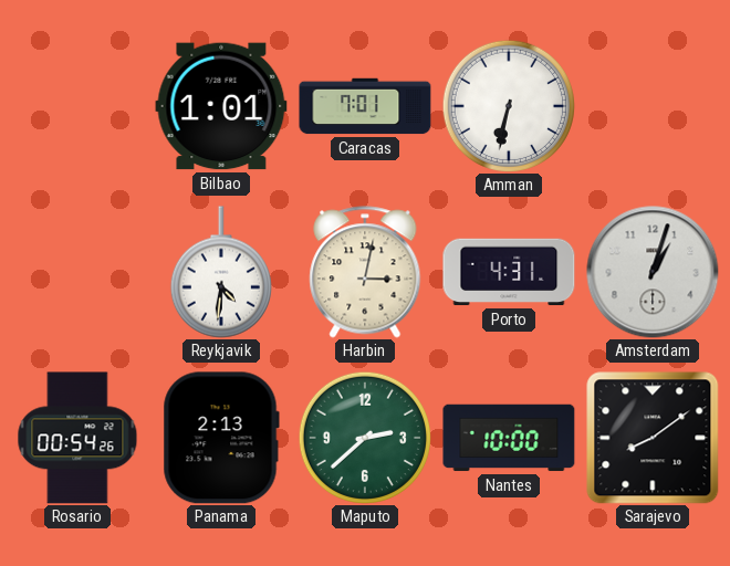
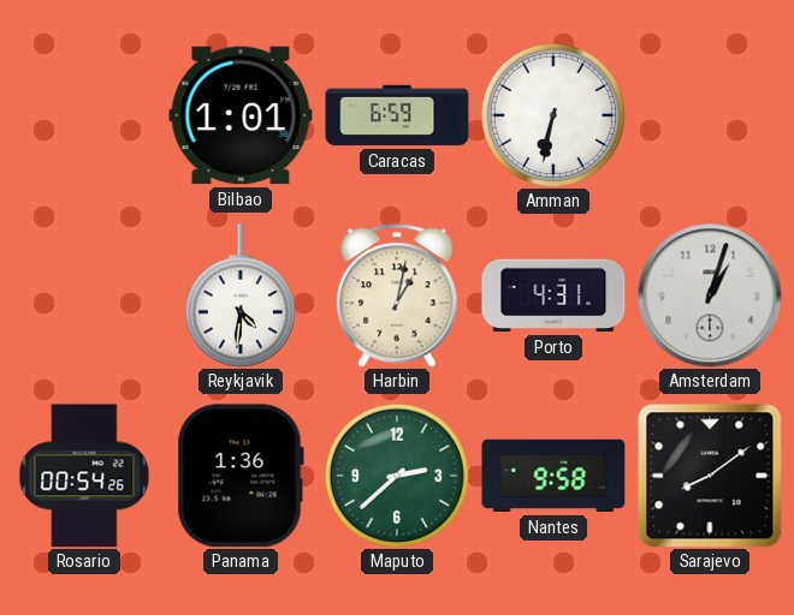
Caracas: 7:01 -> 6:59 (397, 115)
Harbin: 3:02 -> 1:02 (397, 295)
Panama: 2:13 -> 1:36 (241, 476)
Nantes: 10:00 -> 9:58 (553, 476)
